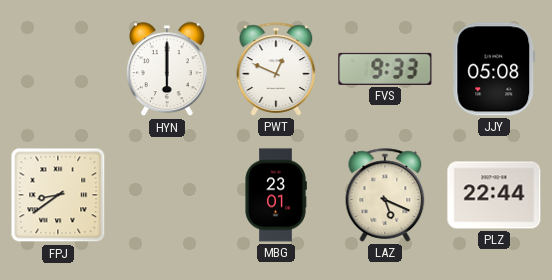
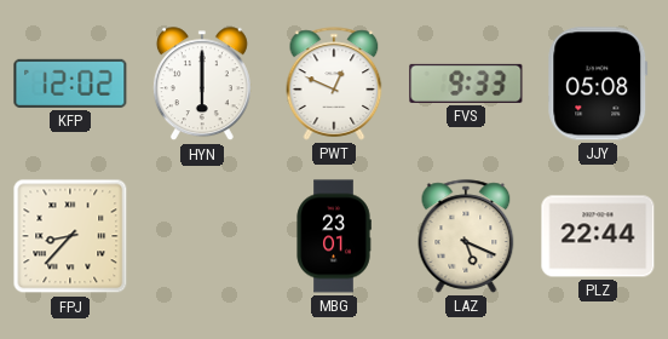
KFP: none -> 12:02 (70, 84)
FPJ: 8:39 -> 8:37 (70, 236)
